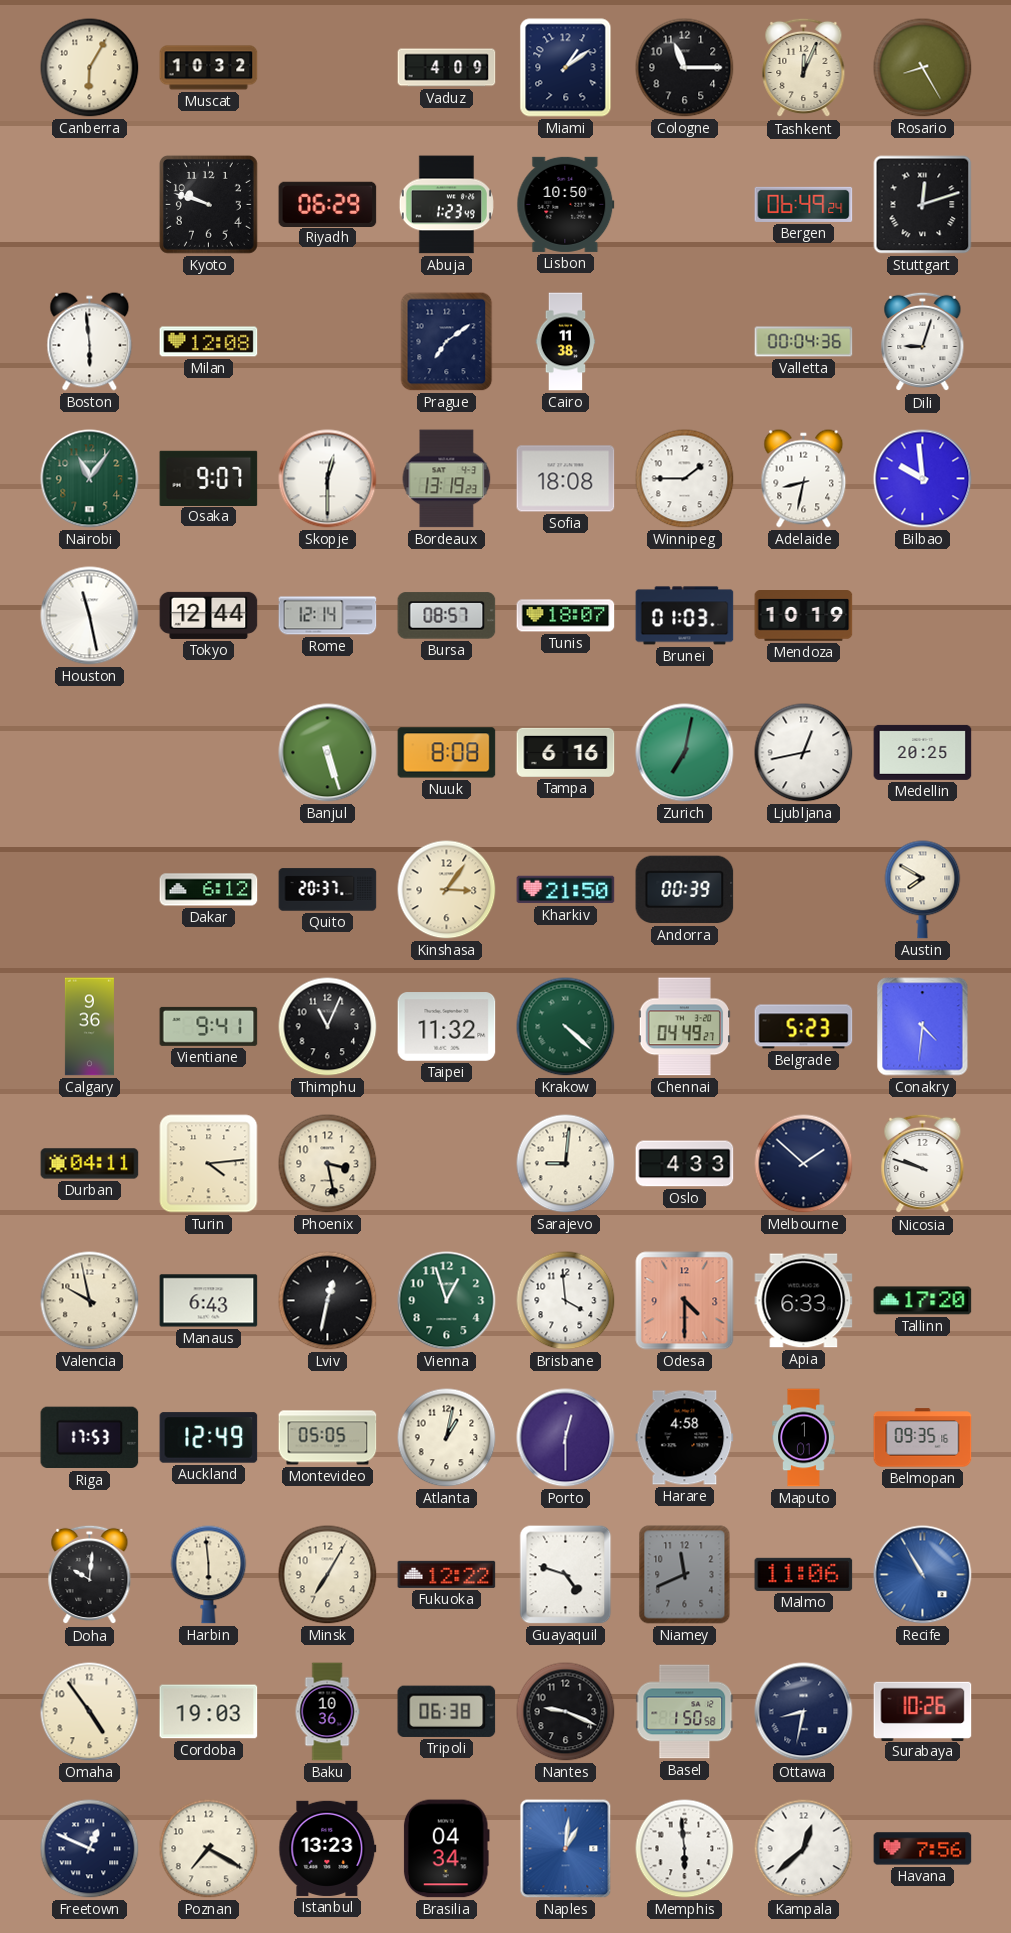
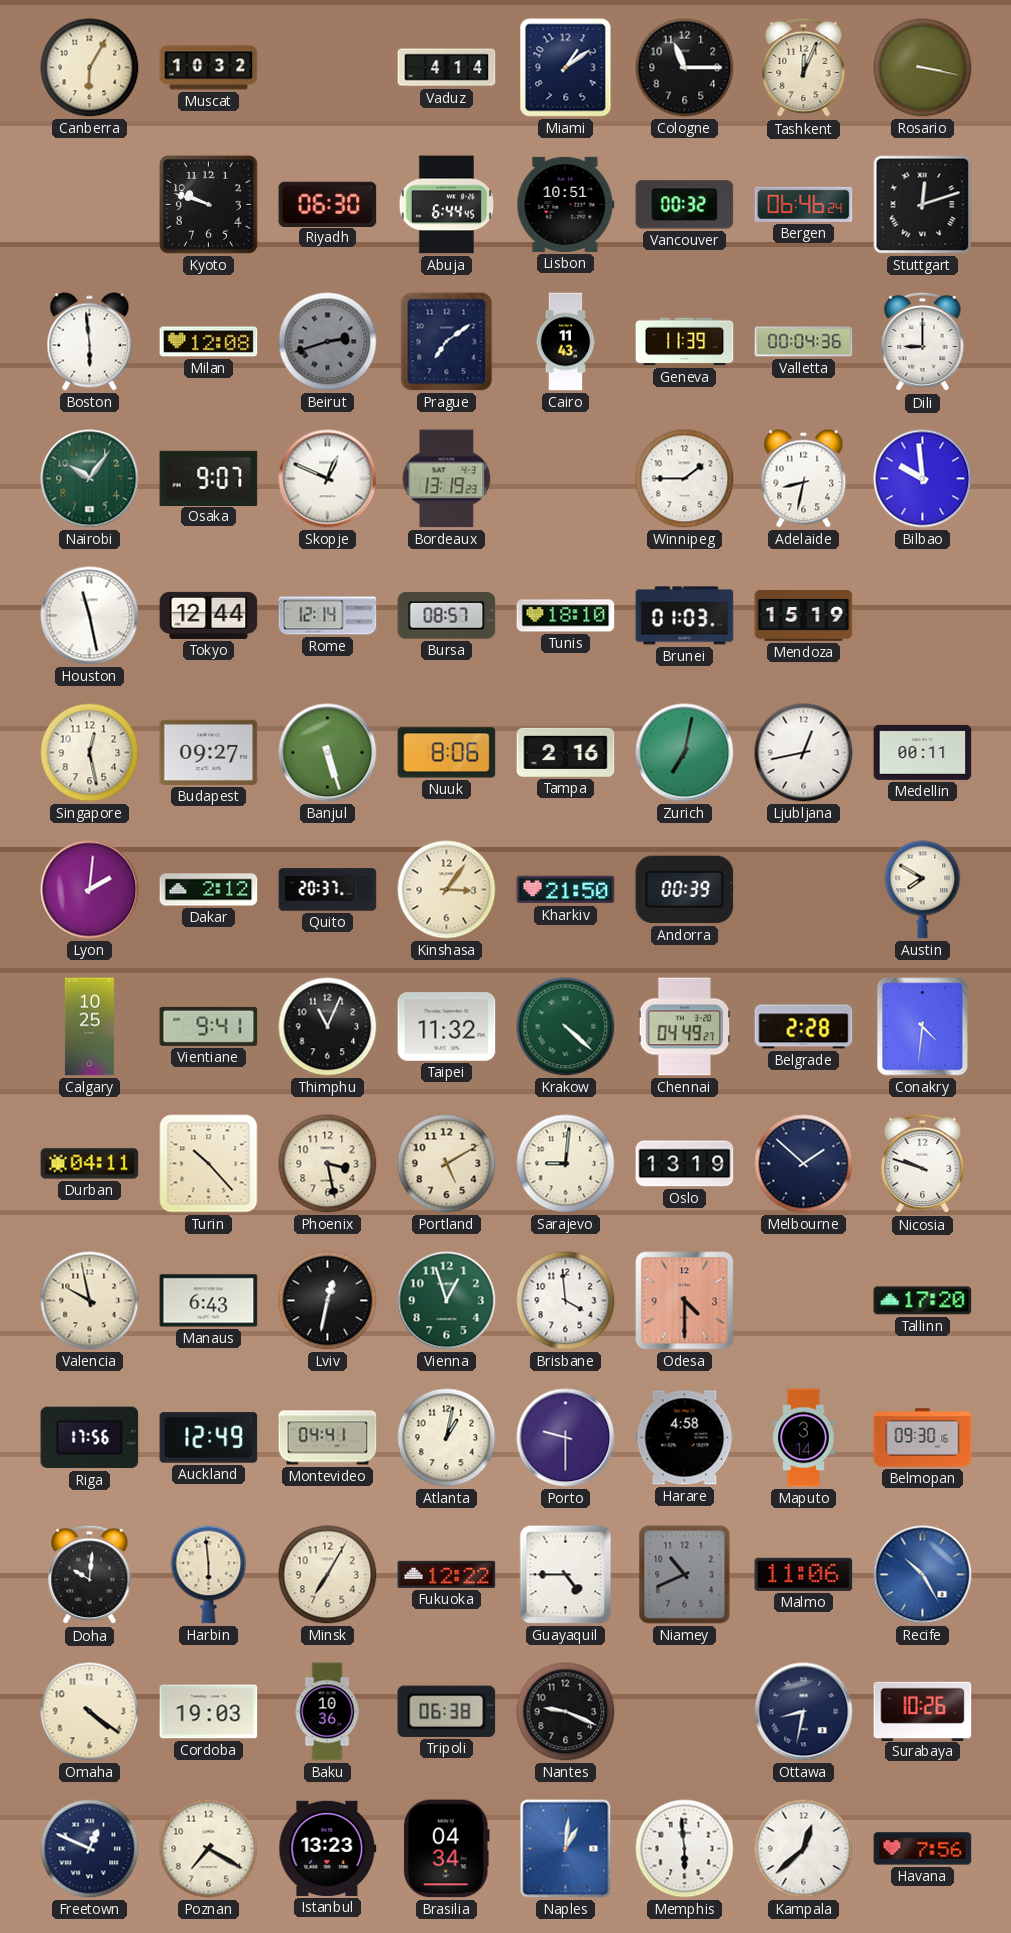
Vaduz: 4:09 -> 4:14 (447, 68)
Rosario: 8:25 -> 3:17 (923, 68)
Riyadh: 06:29 -> 06:30 (328, 204)
Abuja: 1:23 -> 6:44 (446, 205)
Lisbon: 10:50 -> 10:51 (566, 204)
Vancouver: none -> 00:32 (685, 205)
Bergen: 06:49 -> 06:46 (804, 204)
Beirut: none -> 2:42 (328, 342)
Cairo: 11:38 -> 11:43 (566, 342)
Geneva: none -> 11:39 (685, 342)
Dili: 9:03 -> 9:00 (923, 342)
Nairobi: 11:06 -> 10:06 (90, 479)
Skopje: 12:30 -> 12:49 (328, 479)
Sofia: 18:08 -> none (566, 479)
Tunis: 18:07 -> 18:10 (566, 616)
Mendoza: 10:19 -> 15:19 (804, 616)
Singapore: none -> 12:28 (90, 753)
Budapest: none -> 09:27 (209, 752)
Nuuk: 8:08 -> 8:06 (447, 753)
Tampa: 6:16 -> 2:16 (566, 752)
Medellin: 20:25 -> 00:11 (923, 752)
Lyon: none -> 2:01 (90, 890)
Dakar: 6:12 -> 2:12 (209, 890)
Calgary: 9:36 -> 10:25 (89, 1027)
Belgrade: 5:23 -> 2:28 (804, 1027)
Turin: 4:14 -> 10:23 (209, 1164)
Portland: none -> 5:10 (447, 1164)
Oslo: 4:33 -> 13:19 (685, 1164)
Apia: 6:33 -> none (804, 1301)
Riga: 17:53 -> 17:56 (90, 1438)
Montevideo: 05:05 -> 04:41 (328, 1438)
Porto: 12:30 -> 9:30 (566, 1438)
Maputo: 1:01 -> 3:14 (804, 1438)
Belmopan: 09:35 -> 09:30 (923, 1438)
Guayaquil: 4:48 -> 4:45 (566, 1575)
Niamey: 11:41 -> 10:41 (685, 1575)
Recife: 10:55 -> 10:25 (923, 1575)
Omaha: 4:54 -> 4:21 (90, 1712)
Basel: 1:50 -> none (685, 1712)
